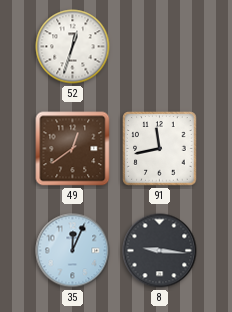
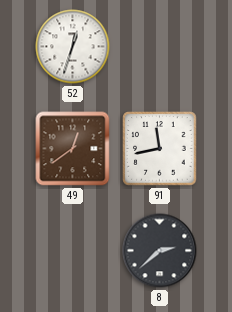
35: 12:04 -> none (73, 251)
8: 9:16 -> 2:38 (160, 251)
